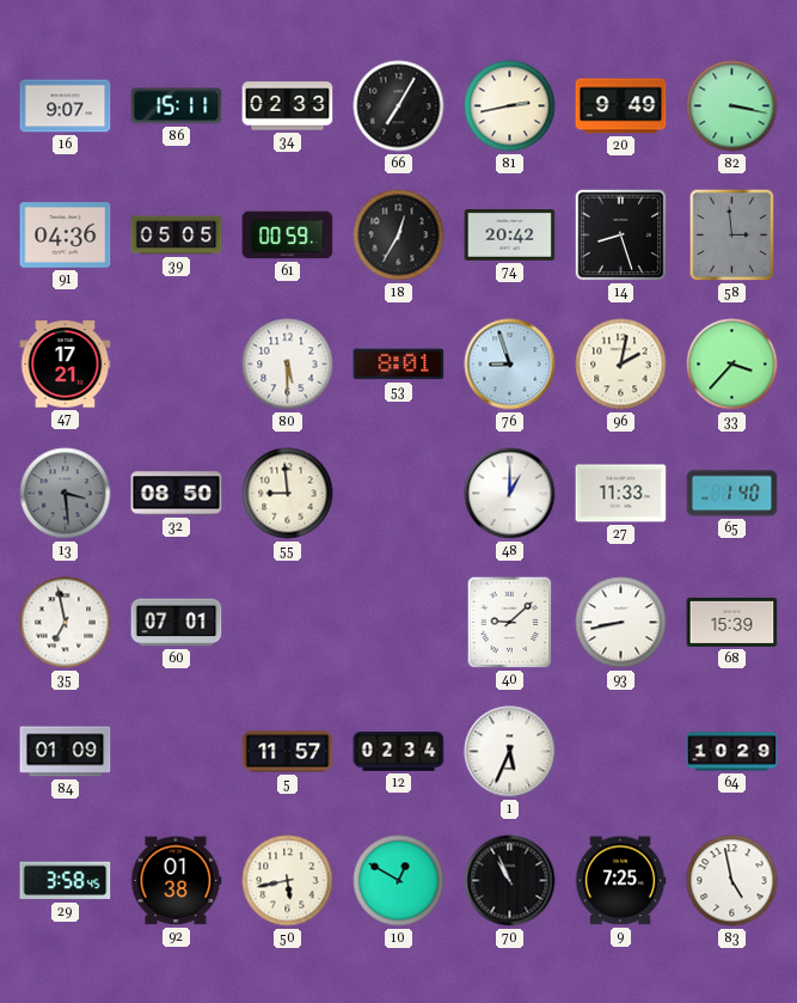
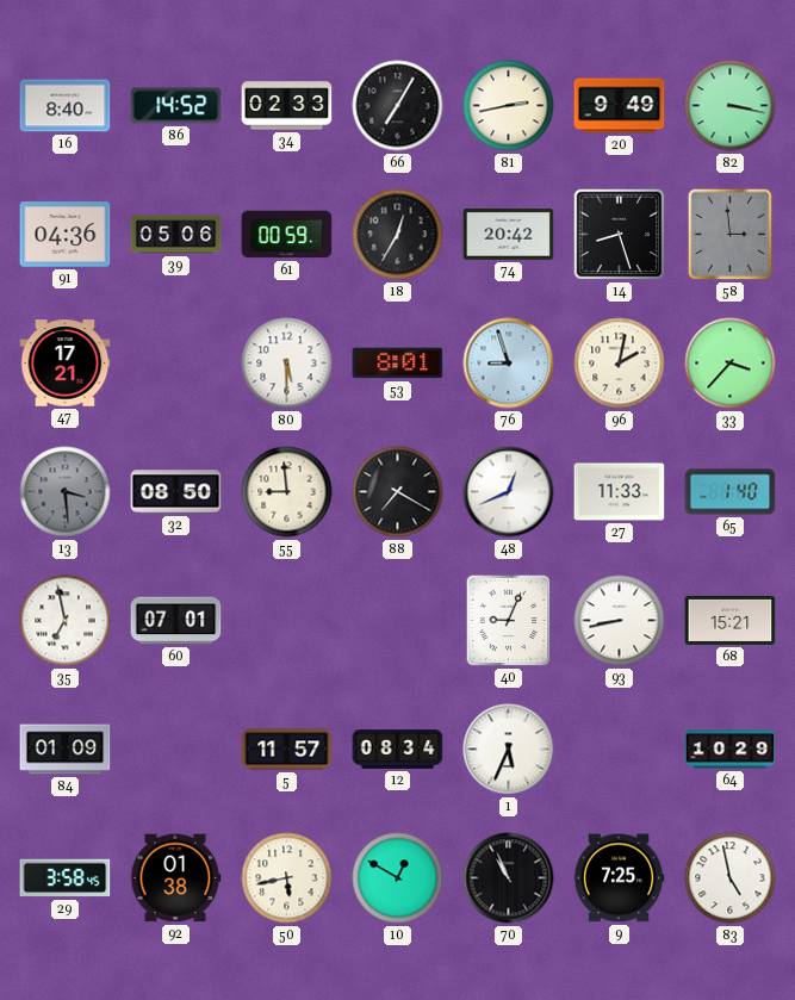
16: 9:07 -> 8:40 (66, 106)
86: 15:11 -> 14:52 (176, 106)
39: 05:05 -> 05:06 (176, 235)
88: none -> 7:20 (398, 492)
48: 1:00 -> 12:41 (509, 492)
40: 9:08 -> 9:04 (509, 621)
68: 15:39 -> 15:21 (731, 620)
12: 02:34 -> 08:34 (398, 750)
